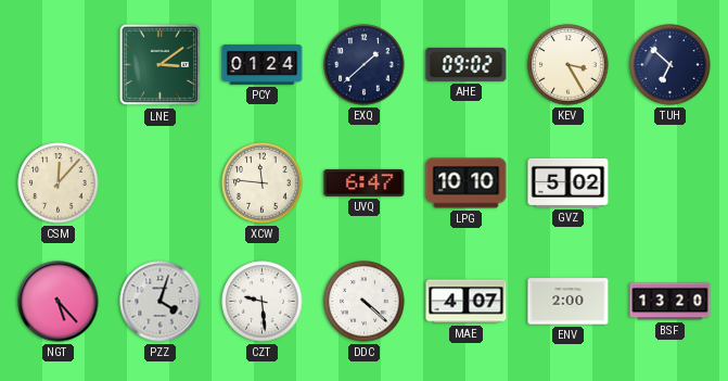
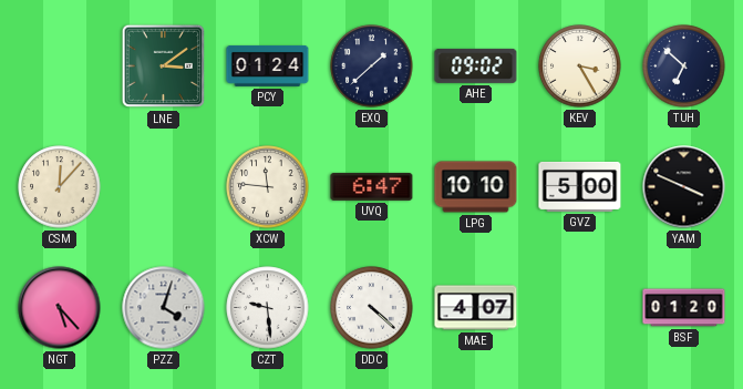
GVZ: 5:02 -> 5:00 (580, 186)
YAM: none -> 3:49 (684, 187)
ENV: 2:00 -> none (569, 302)
BSF: 13:20 -> 01:20 (684, 308)
